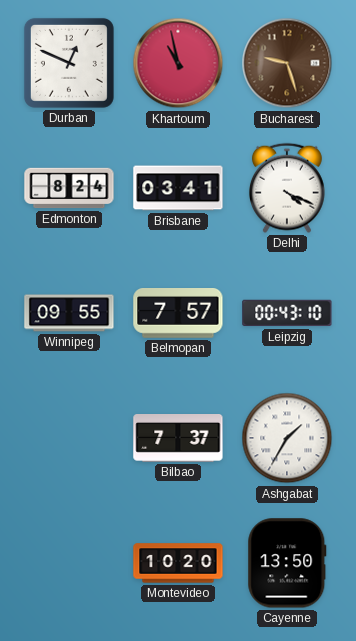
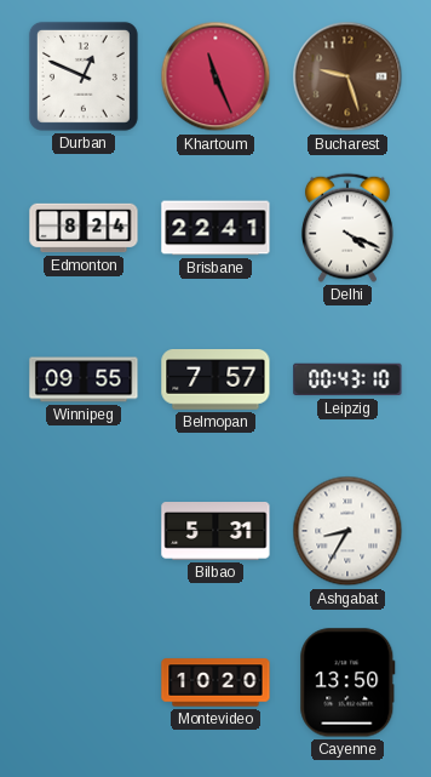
Khartoum: 10:58 -> 11:26 (215, 76)
Brisbane: 03:41 -> 22:41 (215, 228)
Bilbao: 7:37 -> 5:31 (215, 532)
Ashgabat: 1:35 -> 8:35 (347, 531)
